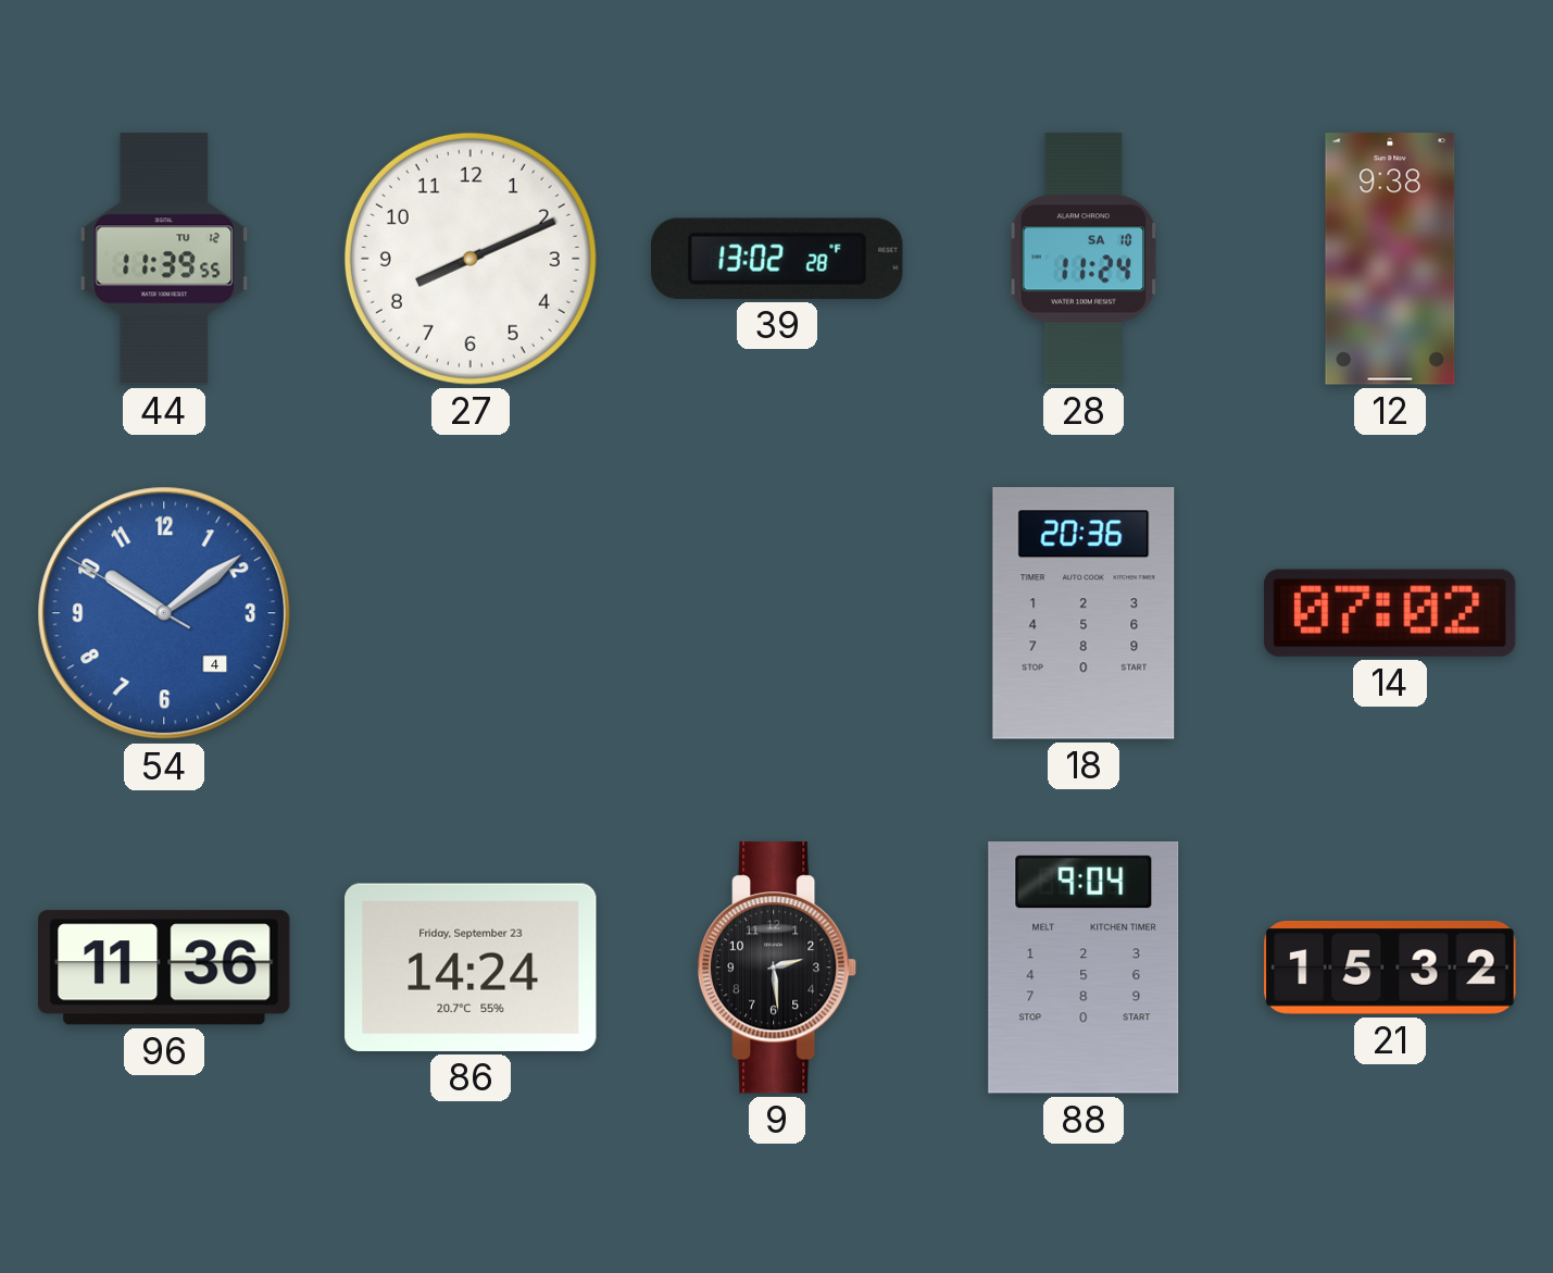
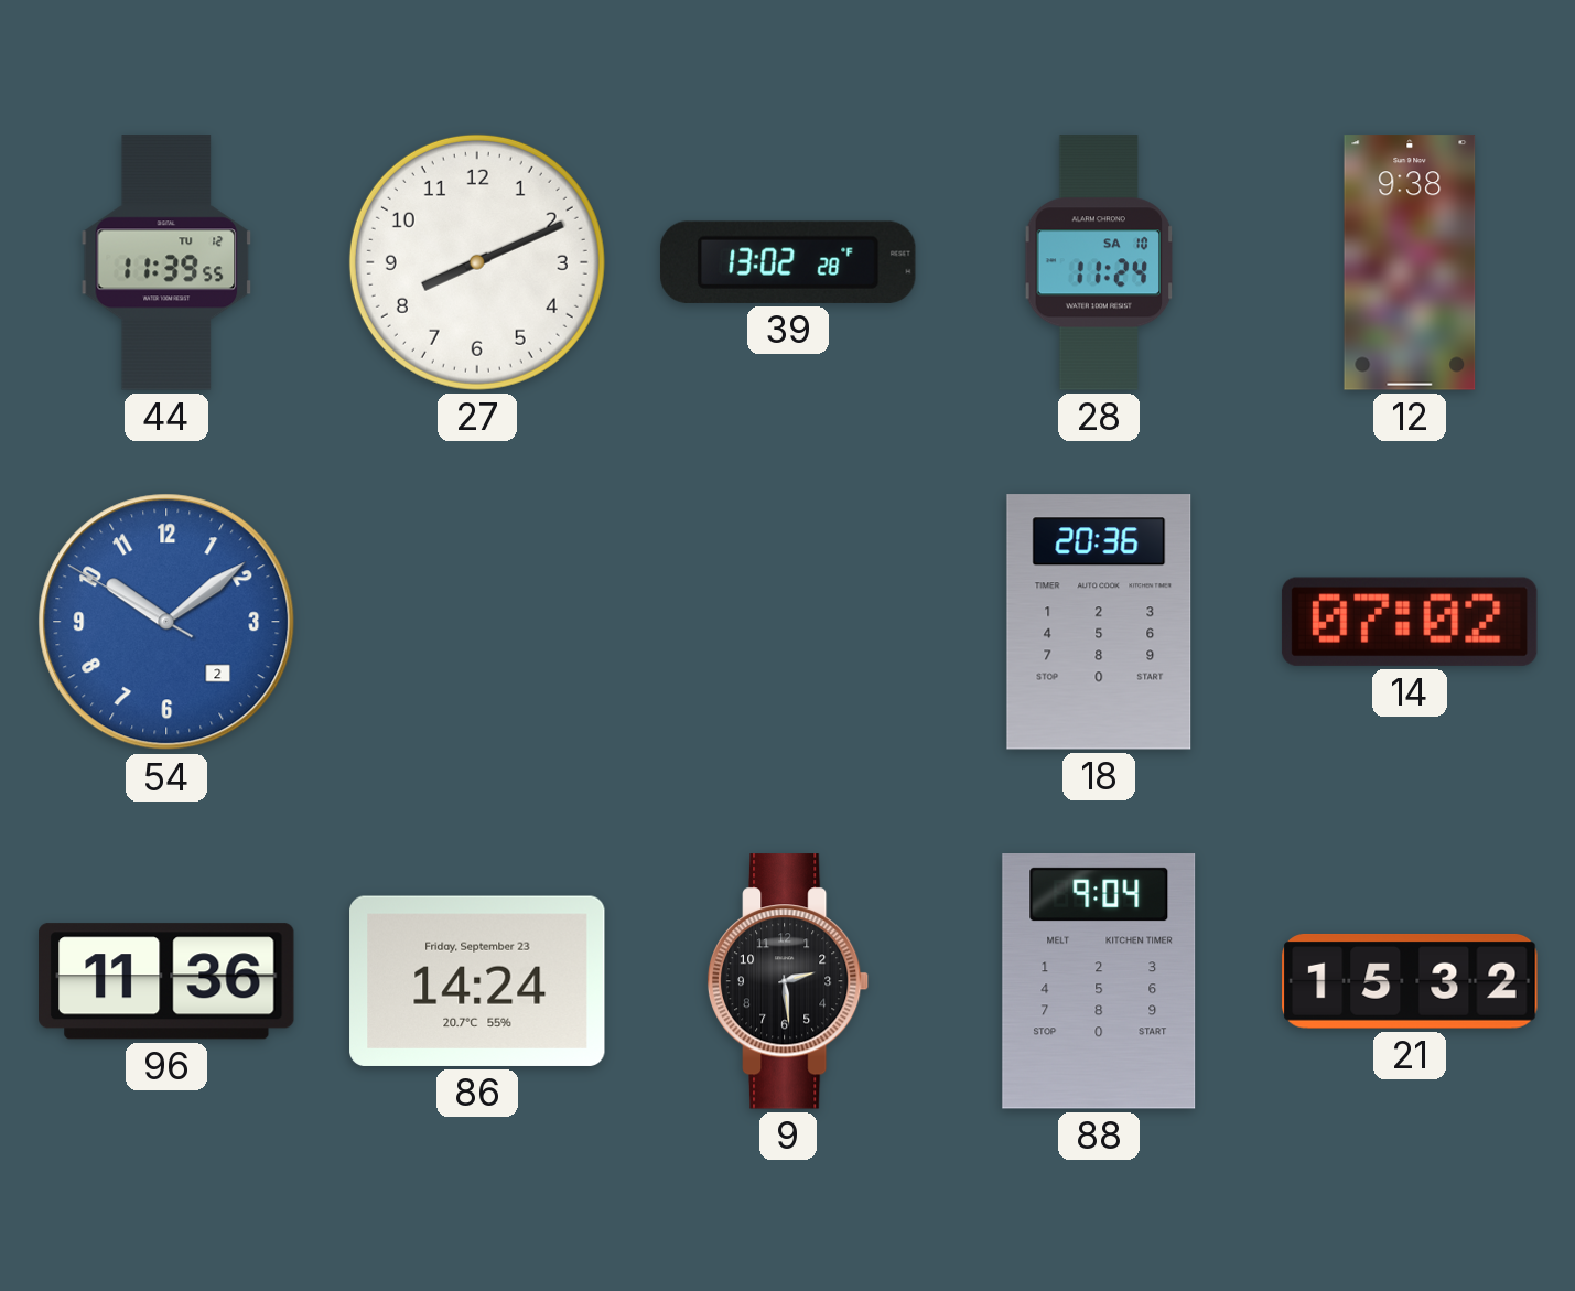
54 date: 4 -> 2 (166, 622)
